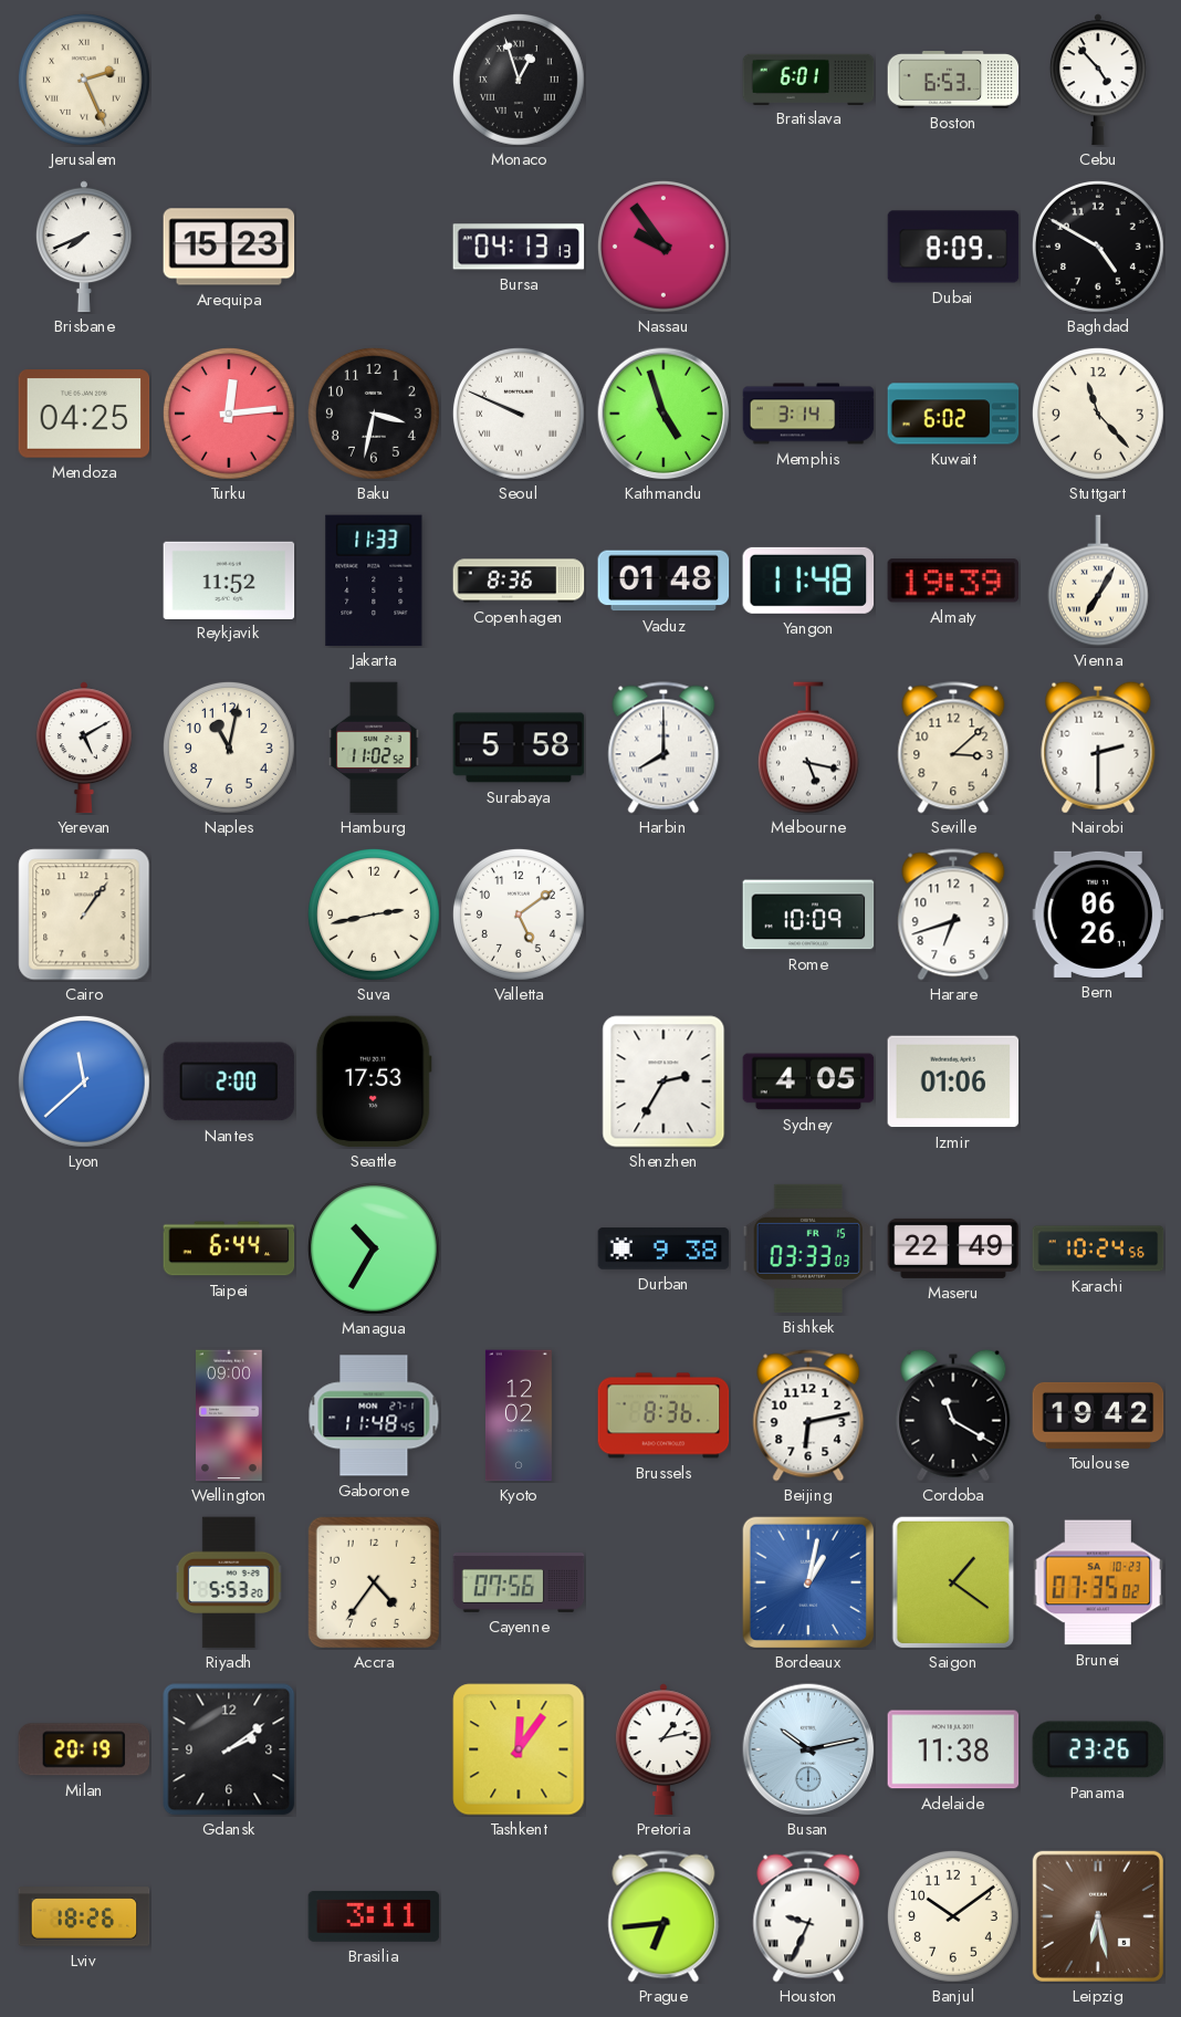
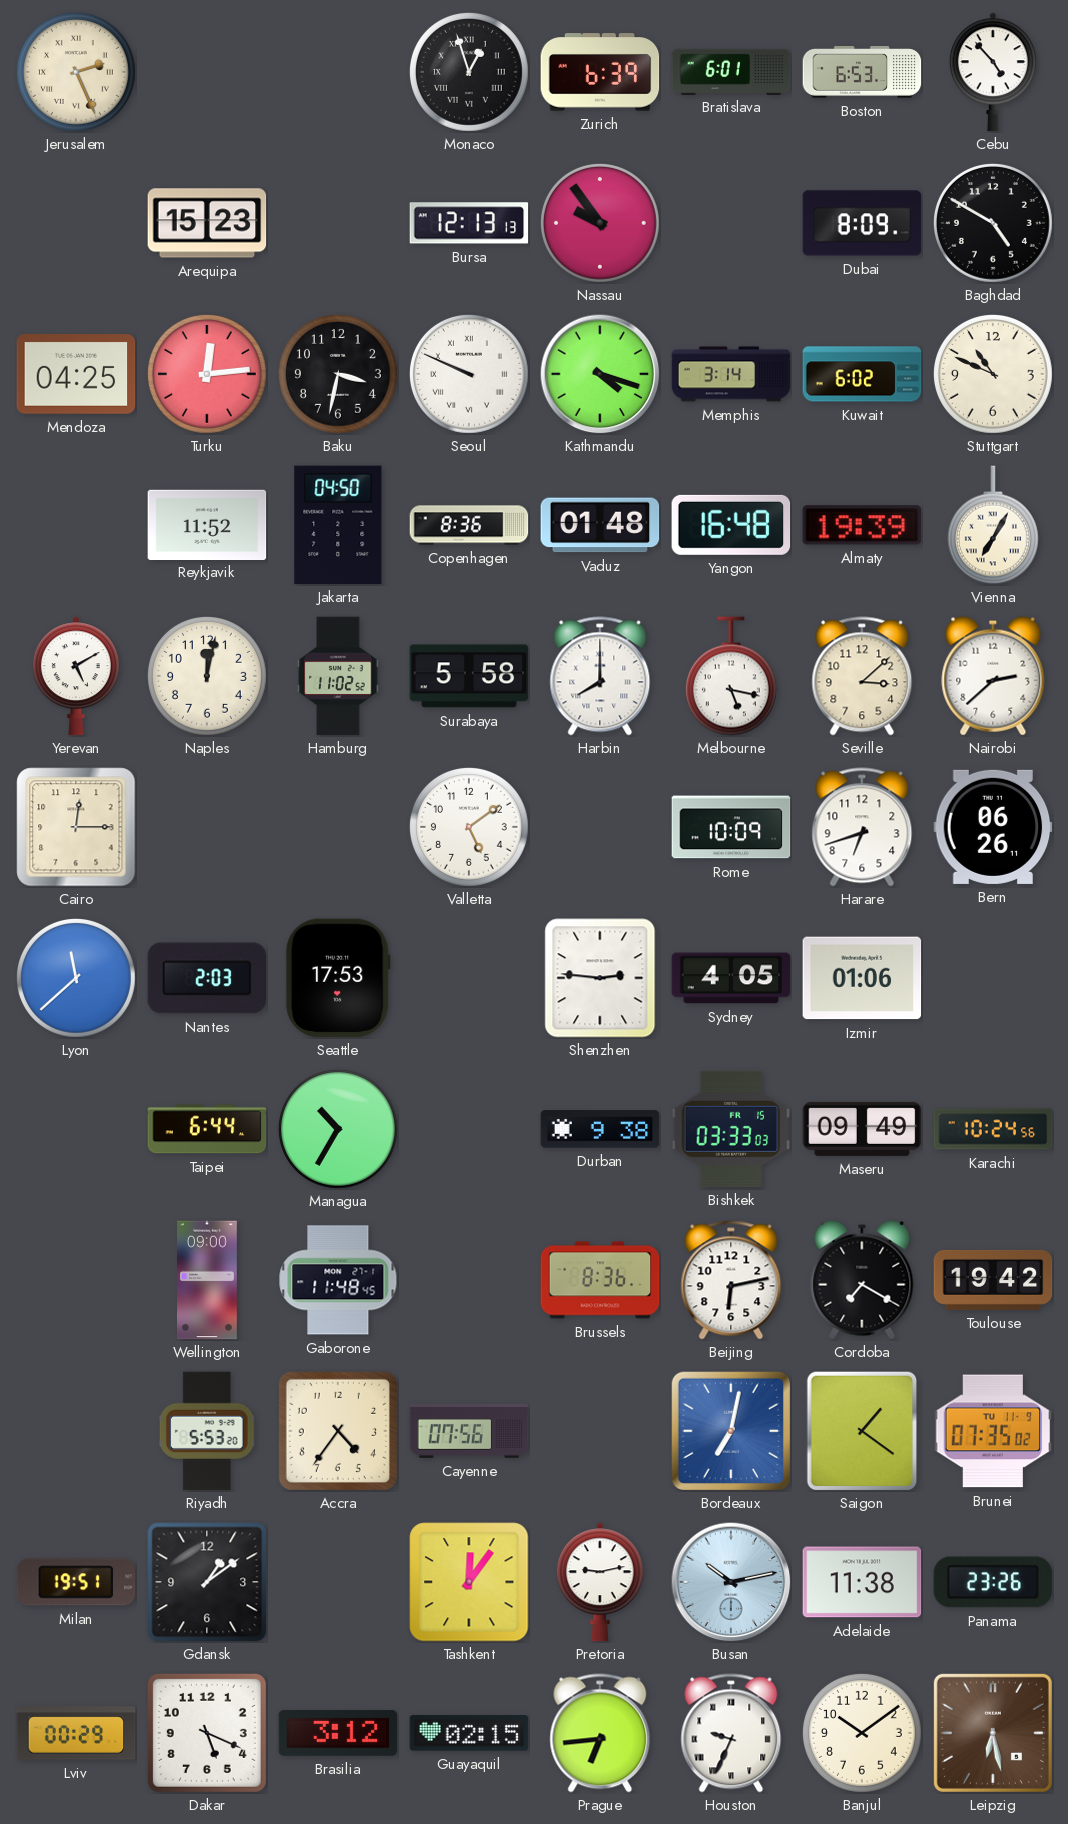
Zurich: none -> 6:39 (600, 72)
Brisbane: 7:41 -> none (84, 247)
Bursa: 04:13 -> 12:13 (469, 223)
Kathmandu: 4:57 -> 4:18 (600, 374)
Stuttgart: 11:23 -> 10:49 (993, 374)
Jakarta: 11:33 -> 04:50 (338, 525)
Yangon: 11:48 -> 16:48 (731, 525)
Naples: 11:02 -> 12:02 (207, 676)
Nairobi: 2:30 -> 2:38 (993, 676)
Cairo: 1:06 -> 12:15 (76, 827)
Suva: 2:43 -> none (374, 915)
Nantes: 2:00 -> 2:03 (207, 978)
Shenzhen: 2:35 -> 2:46 (600, 978)
Maseru: 22:49 -> 09:49 (862, 1129)
Kyoto: 12:02 -> none (519, 1415)
Cordoba: 11:20 -> 7:20 (862, 1280)
Bordeaux: 1:02 -> 7:02 (730, 1430)
Brunei date: SA 10-23 -> TU 11-9 (993, 1431)
Milan: 20:19 -> 19:51 (76, 1582)
Gdansk: 2:09 -> 1:09 (207, 1582)
Pretoria: 1:13 -> 9:13 (600, 1582)
Lviv: 18:26 -> 00:29 (76, 1733)
Dakar: none -> 5:19 (207, 1733)
Brasilia: 3:11 -> 3:12 (338, 1733)
Guayaquil: none -> 02:15 (469, 1733)
